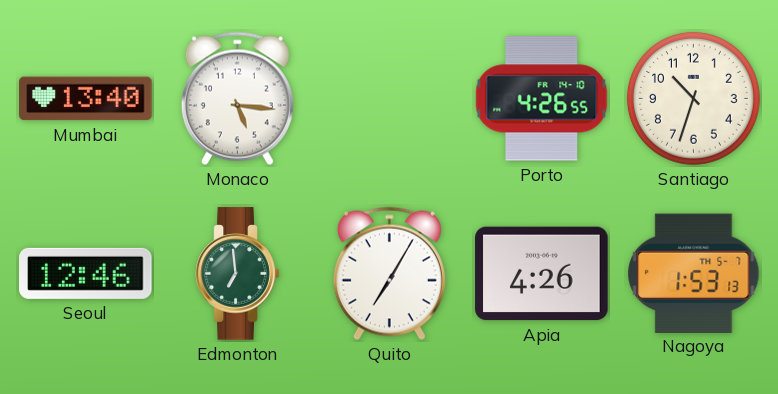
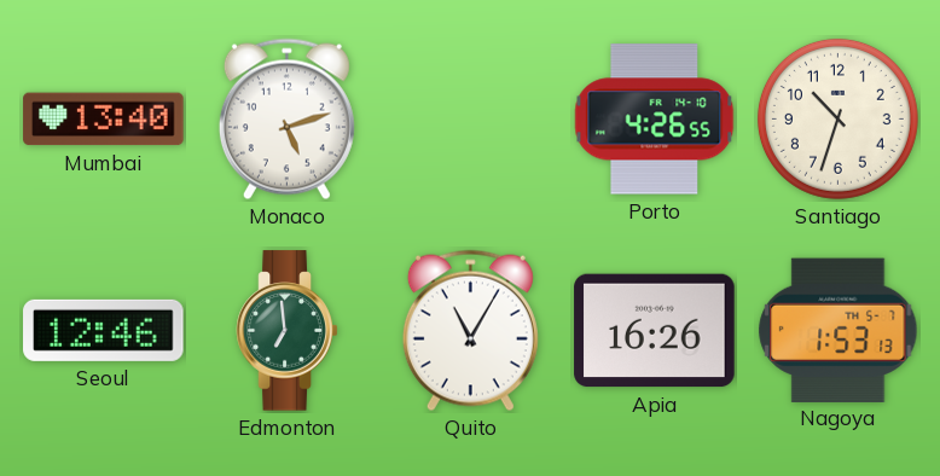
Monaco: 5:16 -> 5:12 (286, 120)
Quito: 7:05 -> 11:05 (470, 331)
Apia: 4:26 -> 16:26 (655, 331)
